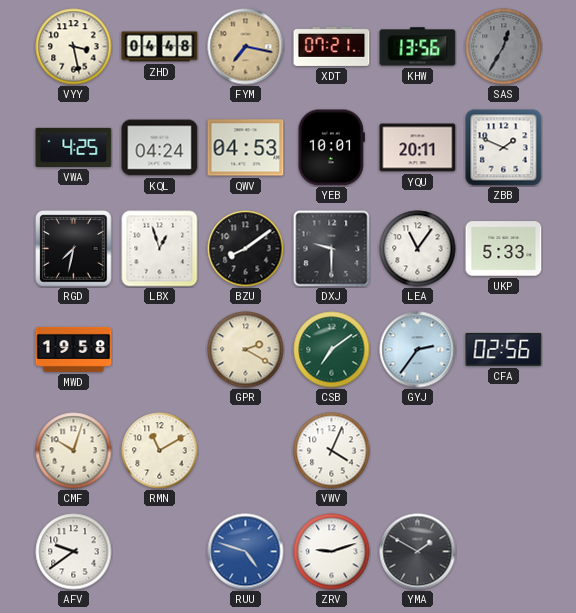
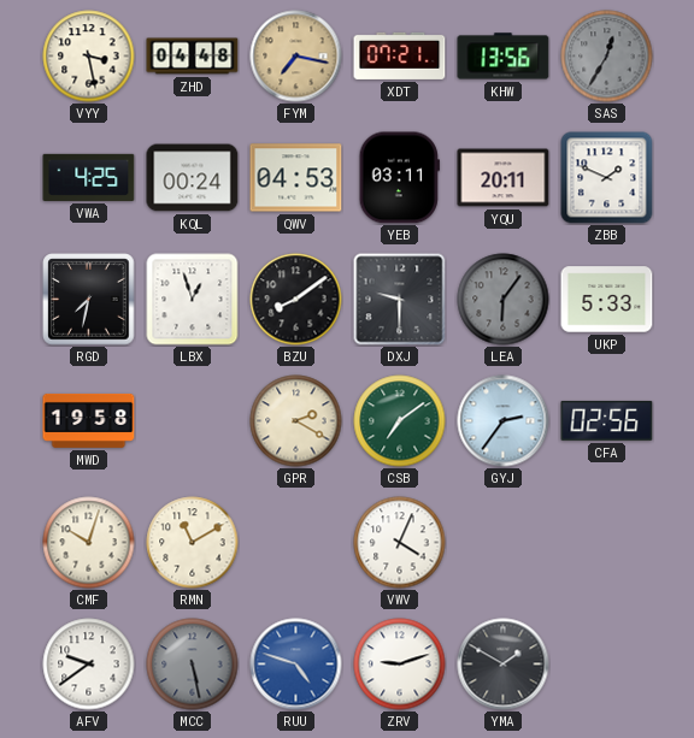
KQL: 04:24 -> 00:24 (193, 178)
YEB: 10:01 -> 03:11 (399, 178)
LEA: 11:06 -> 6:06 (504, 300)
LEA dial: white -> grey (504, 300)
MCC: none -> 5:28 (193, 665)
